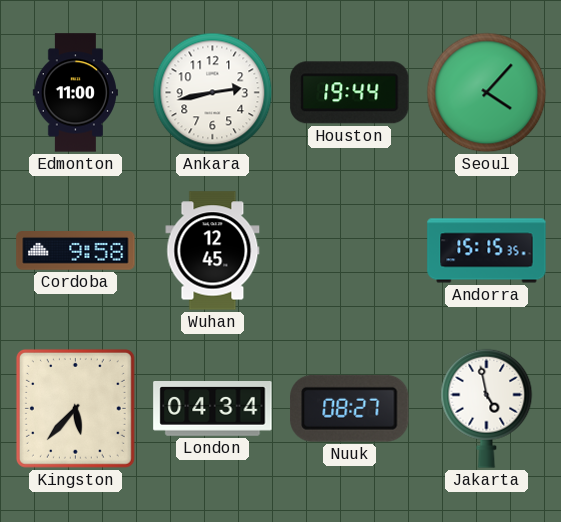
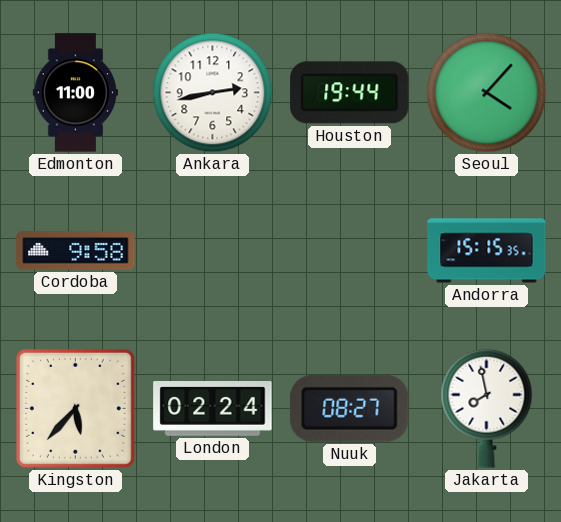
Wuhan: 12:45 -> none (213, 251)
London: 04:34 -> 02:24 (213, 409)
Jakarta: 4:58 -> 7:58 (487, 408)
